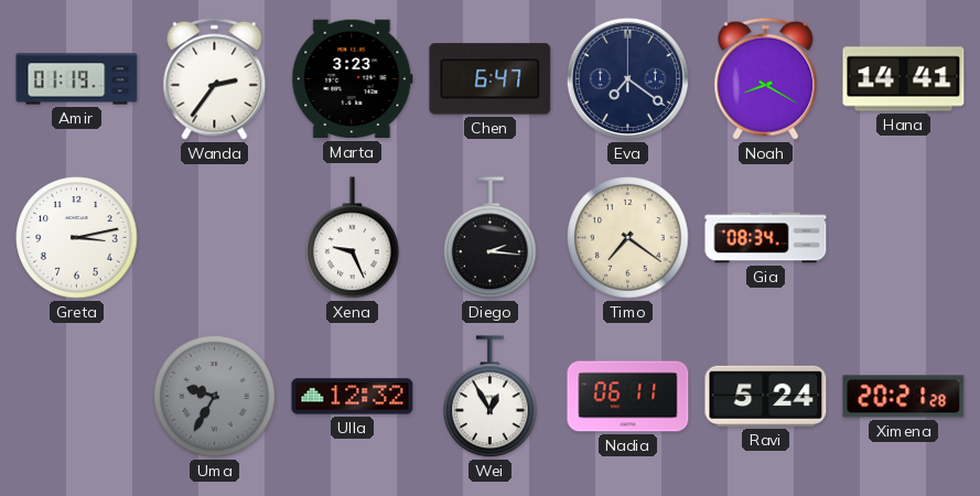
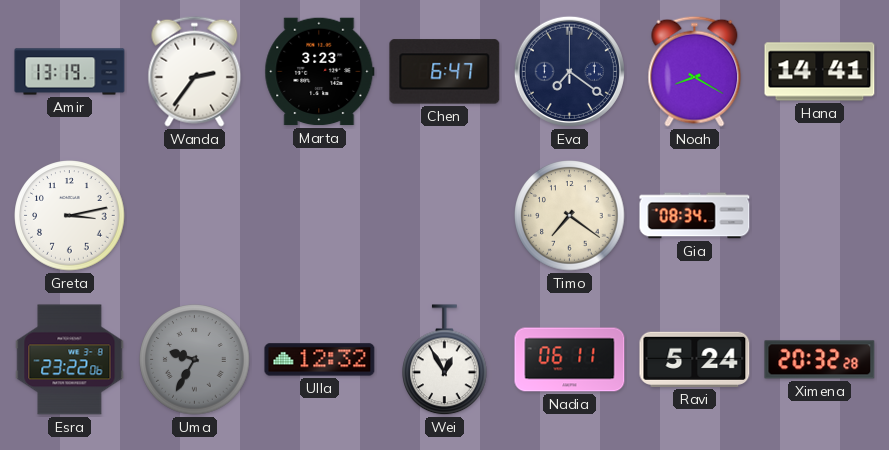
Amir: 01:19 -> 13:19 (70, 72)
Xena: 9:26 -> none (353, 238)
Diego: 2:16 -> none (491, 238)
Esra: none -> 23:22 (70, 360)
Ximena: 20:21 -> 20:32 (820, 360)
